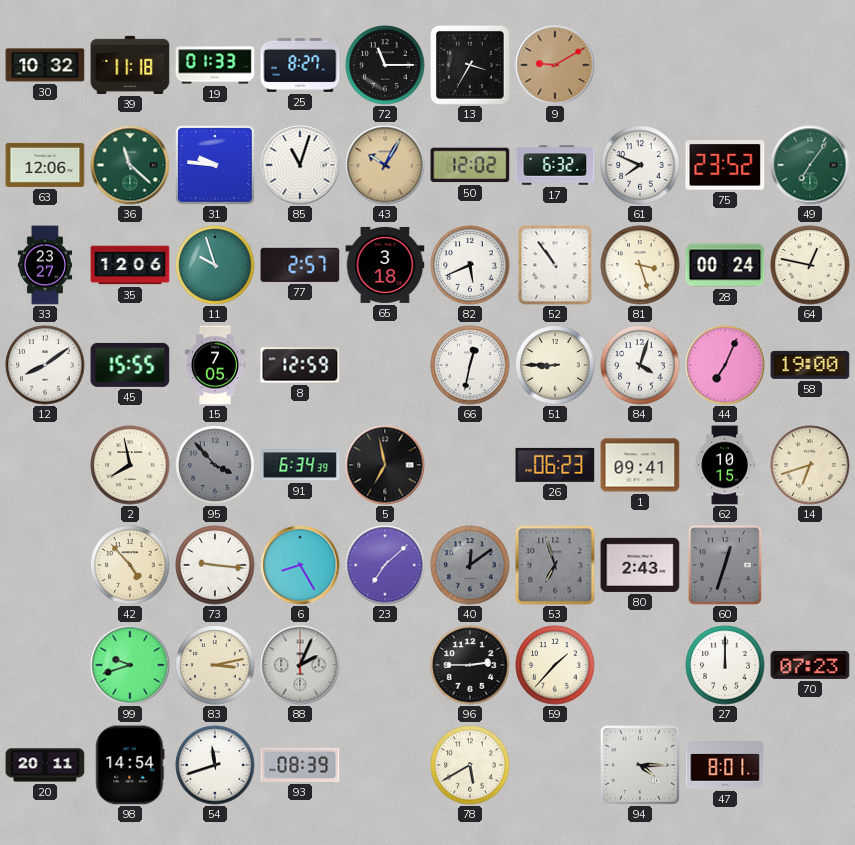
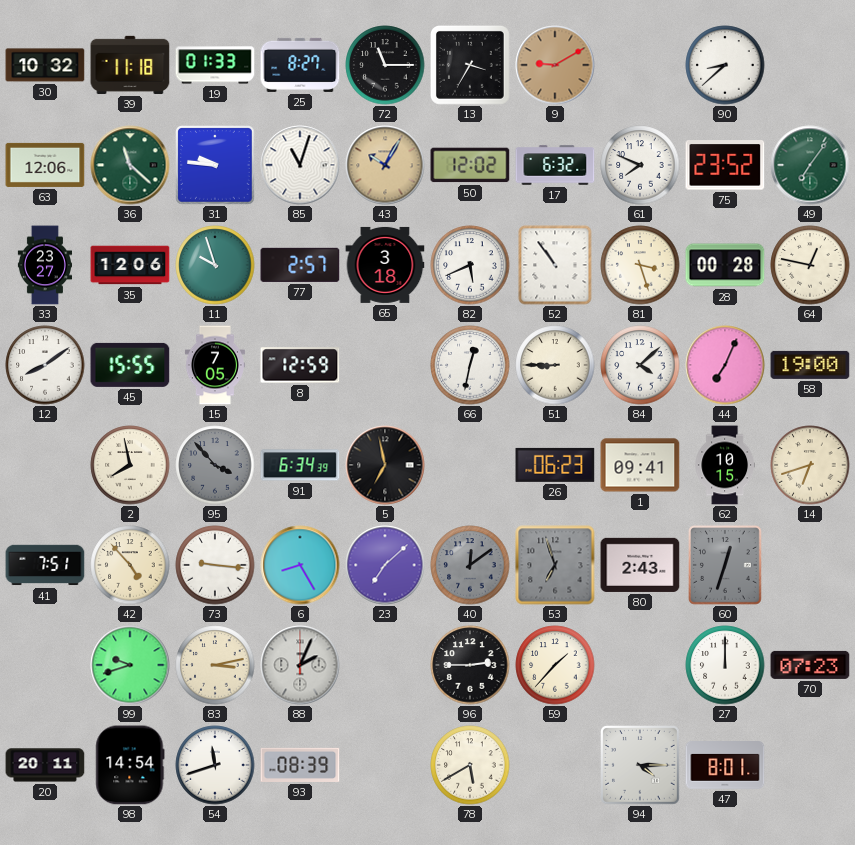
90: none -> 8:38 (725, 65)
28: 00:24 -> 00:28 (725, 265)
84: 4:03 -> 4:08 (640, 365)
41: none -> 7:51 (45, 565)
